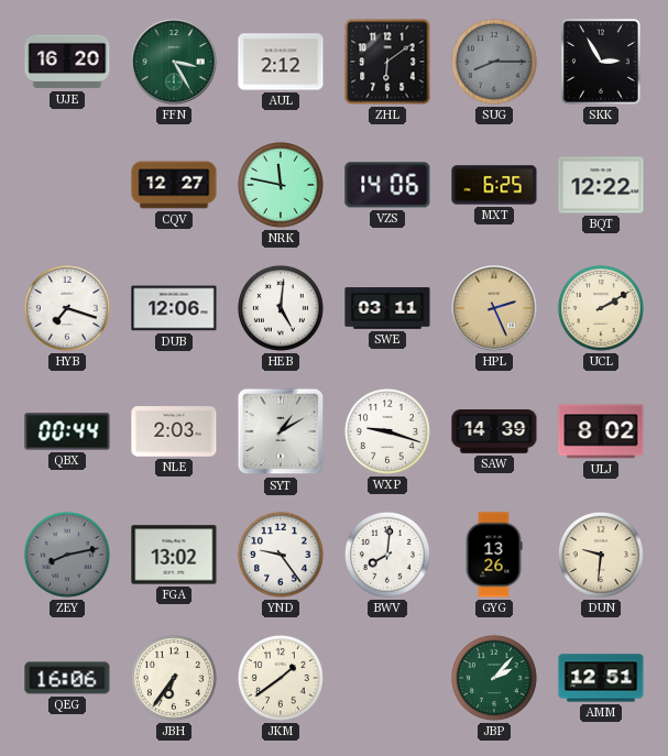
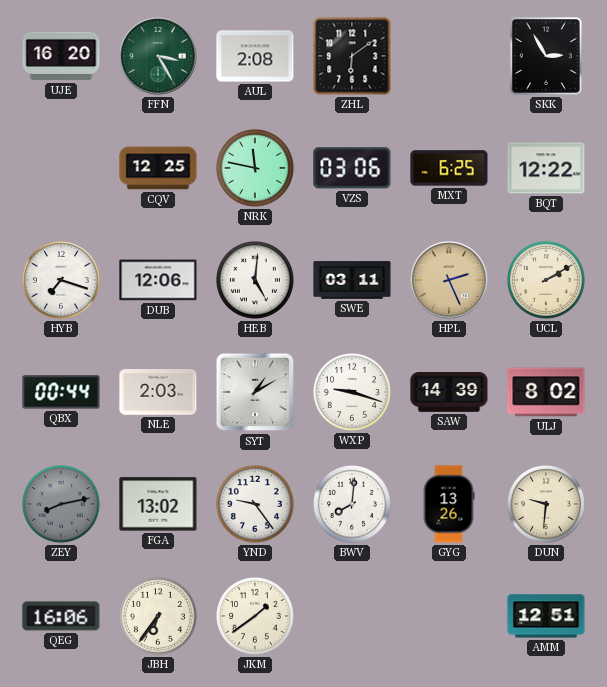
AUL: 2:12 -> 2:08 (255, 56)
SUG: 8:15 -> none (494, 62)
CQV: 12:27 -> 12:25 (158, 168)
VZS: 14:06 -> 03:06 (352, 168)
JBP: 2:07 -> none (494, 678)
